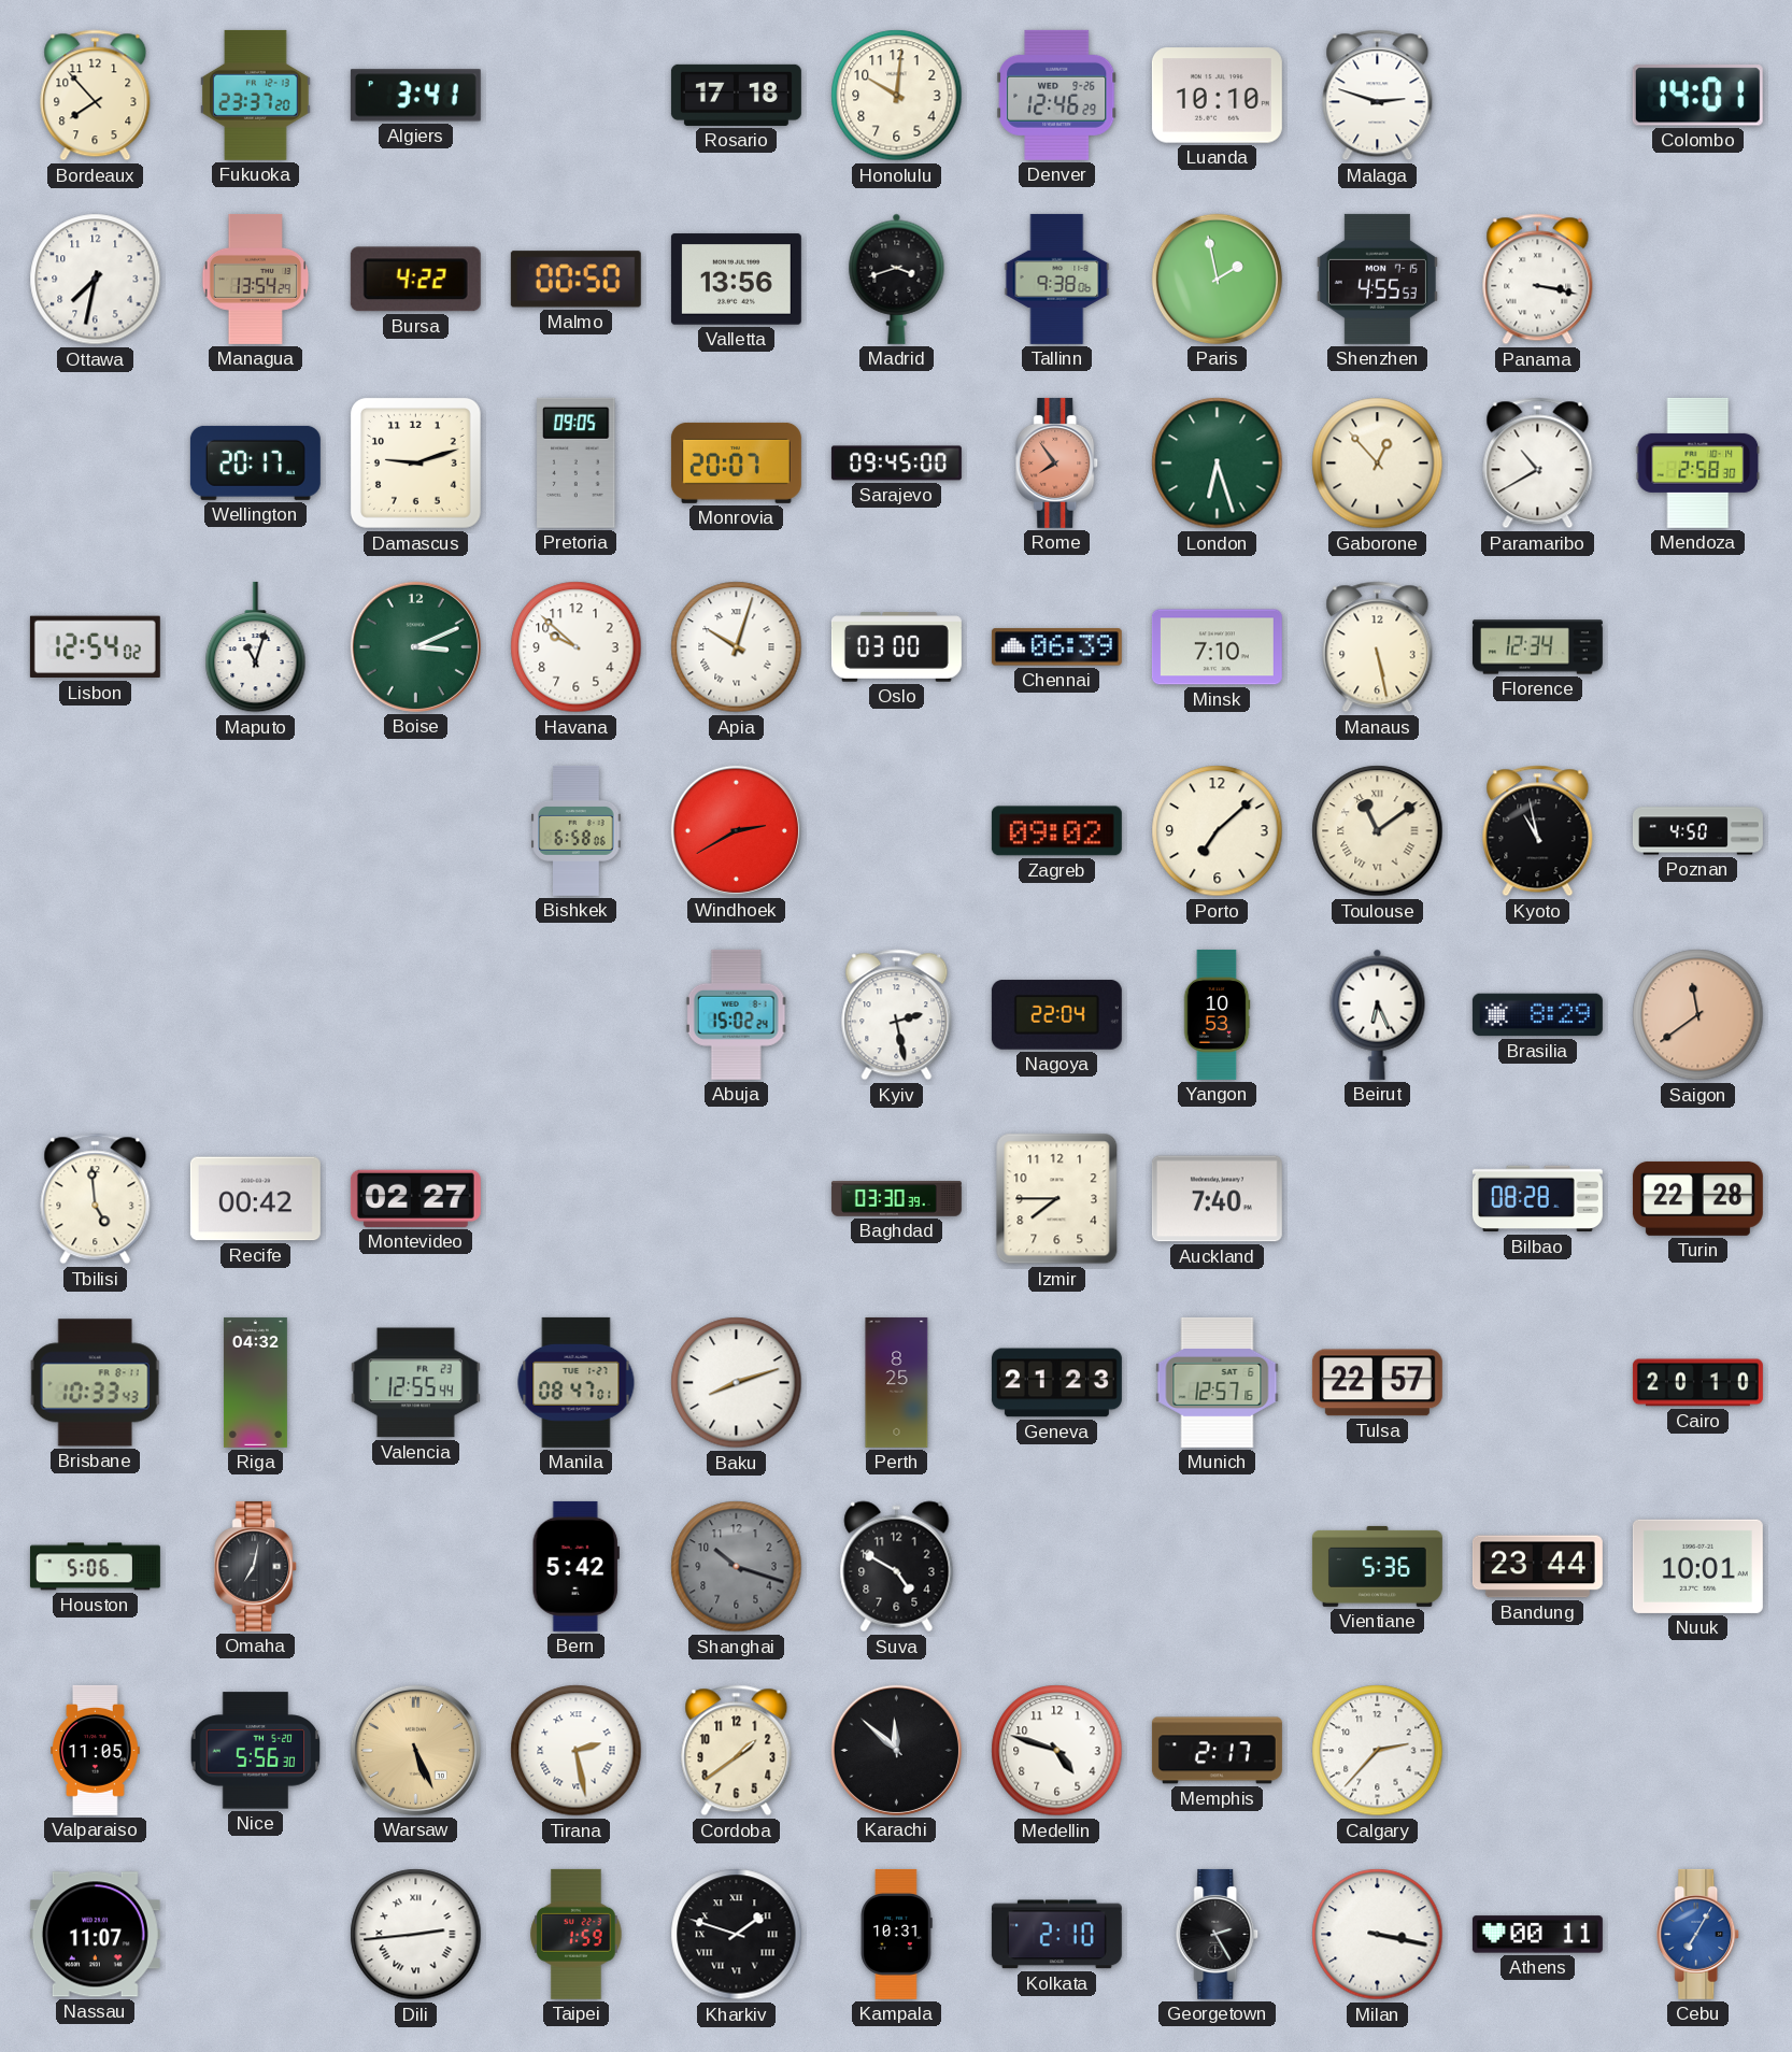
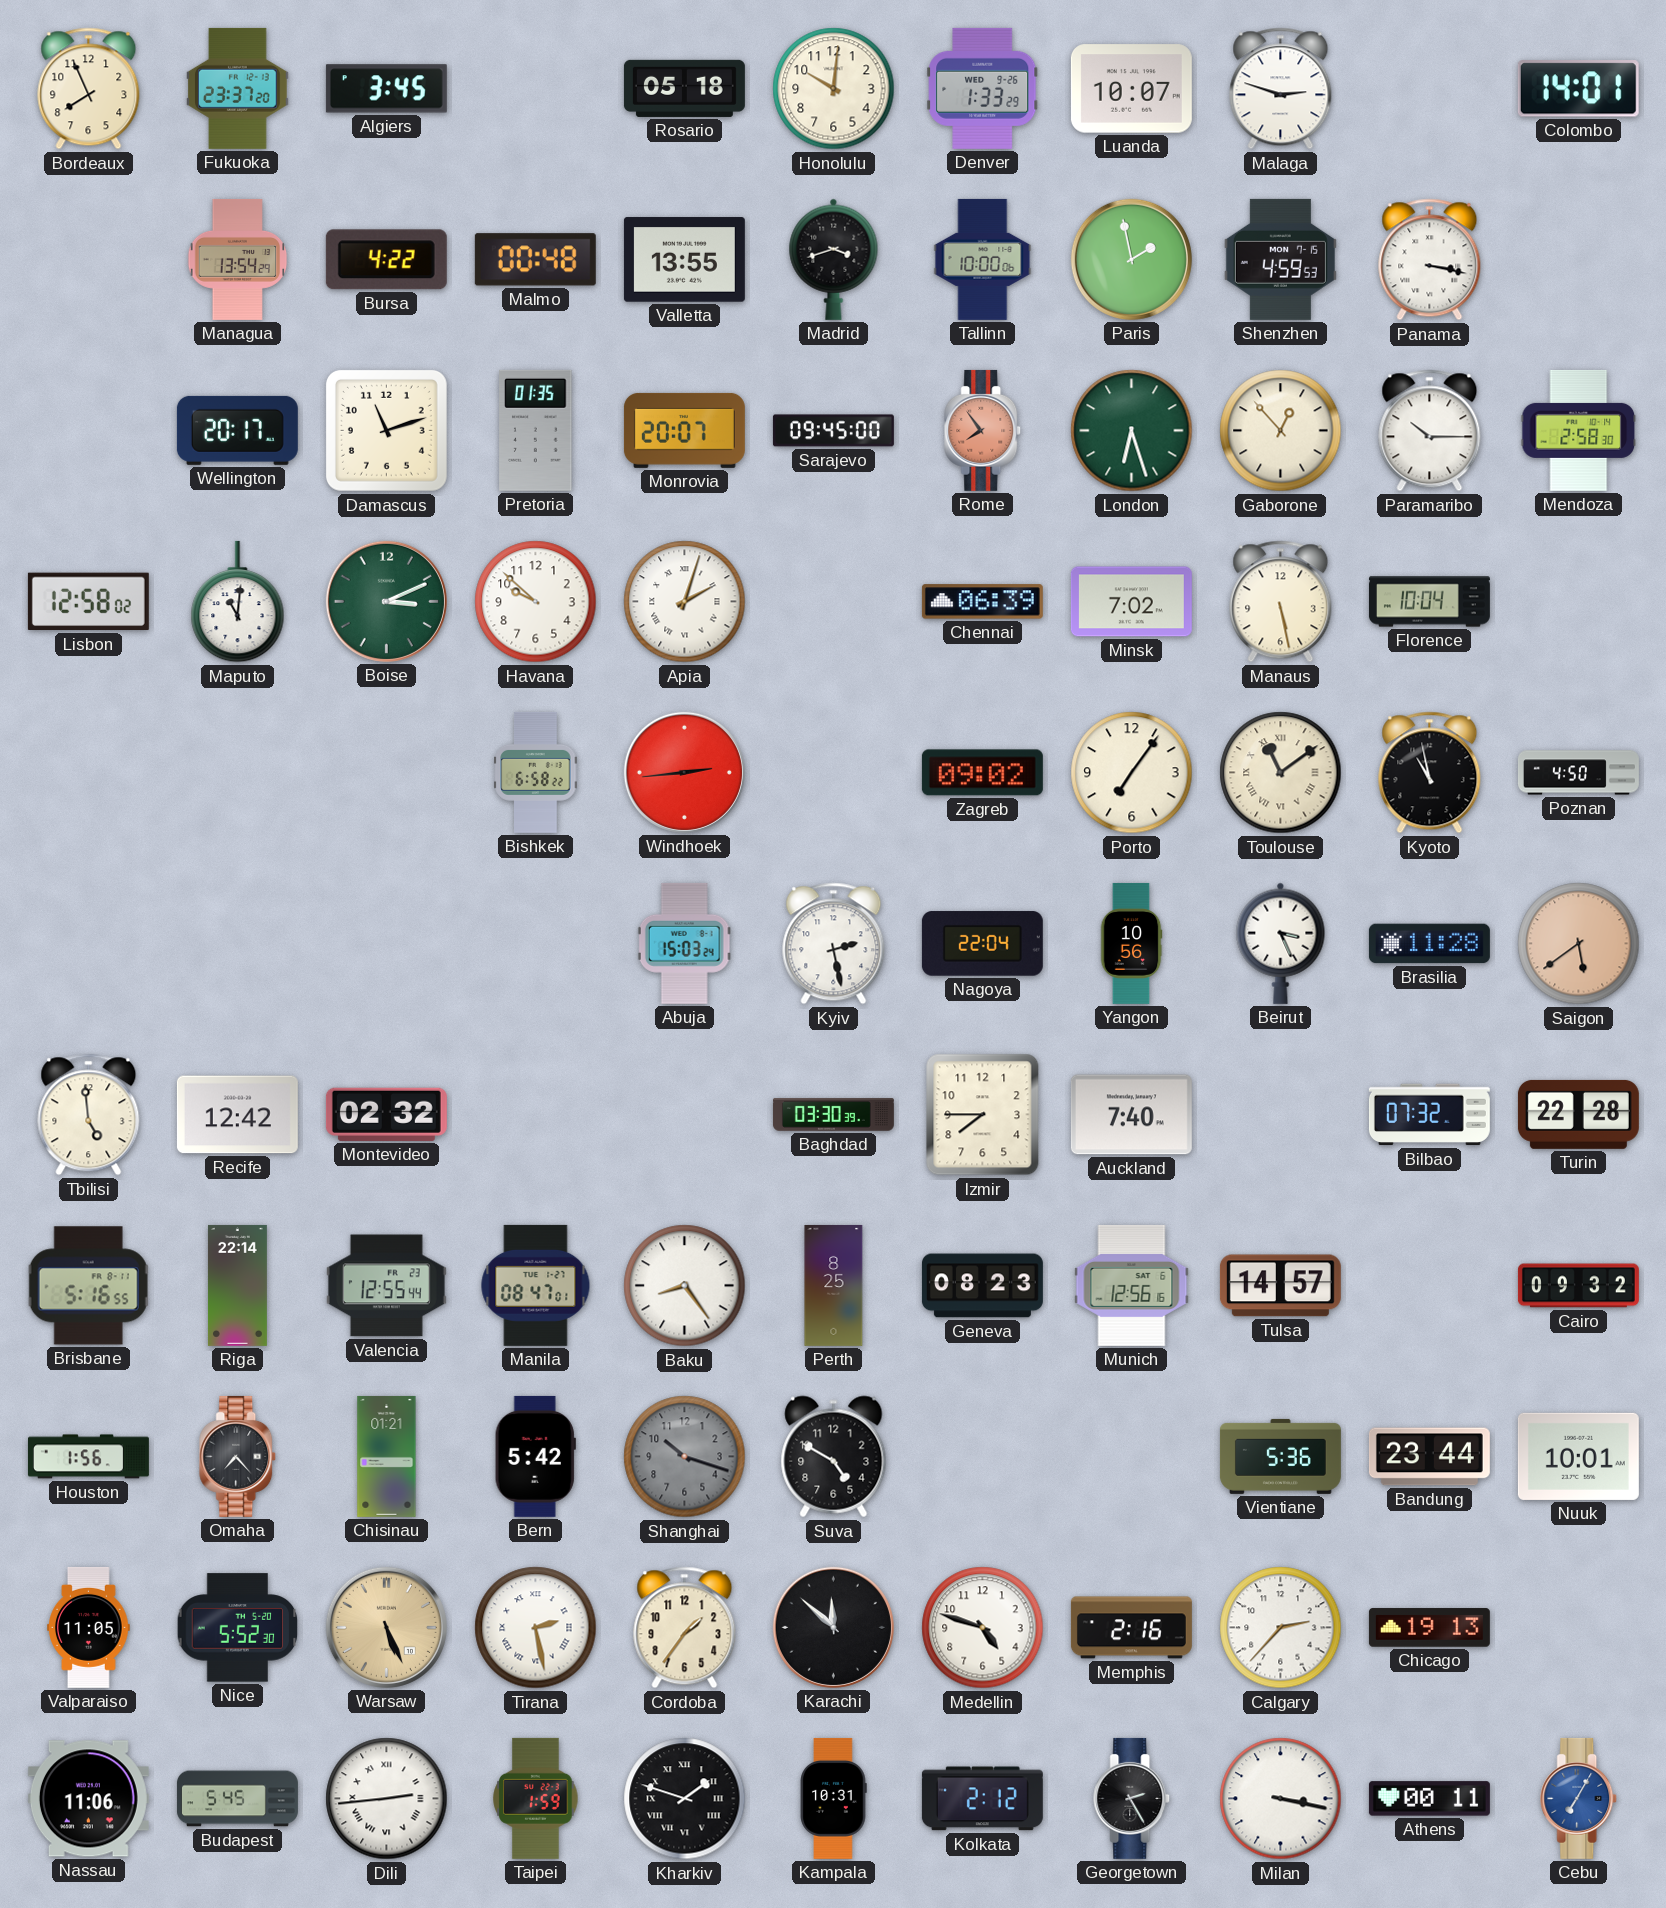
Bordeaux: 7:53 -> 7:56 (89, 89)
Algiers: 3:41 -> 3:45 (386, 89)
Rosario: 17:18 -> 05:18 (684, 88)
Denver: 12:46 -> 1:33 (983, 88)
Luanda: 10:10 -> 10:07 (1131, 89)
Ottawa: 7:32 -> none (96, 280)
Malmo: 00:50 -> 00:48 (535, 260)
Valletta: 13:56 -> 13:55 (684, 260)
Tallinn: 9:38 -> 10:00 (983, 259)
Shenzhen: 4:55 -> 4:59 (1280, 259)
Damascus: 9:12 -> 11:12 (386, 430)
Pretoria: 09:05 -> 01:35 (536, 430)
Paramaribo: 10:40 -> 10:15 (1430, 431)
Lisbon: 12:54 -> 12:58 (88, 602)
Maputo: 11:03 -> 11:01 (238, 602)
Apia: 10:03 -> 2:03 (685, 602)
Oslo: 03:00 -> none (896, 647)
Minsk: 7:10 -> 7:02 (1131, 602)
Florence: 12:34 -> 10:04 (1429, 602)
Bishkek: 6:58:06 -> 6:58:22 (536, 772)
Windhoek: 2:40 -> 2:44 (684, 772)
Porto: 7:08 -> 7:06 (1132, 773)
Abuja: 15:02 -> 15:03 (684, 943)
Yangon: 10:53 -> 10:56 (1131, 943)
Beirut: 6:26 -> 3:26 (1281, 943)
Brasilia: 8:29 -> 11:28 (1429, 944)
Saigon: 11:39 -> 5:39 (1579, 944)
Recife: 00:42 -> 12:42 (237, 1115)
Montevideo: 02:27 -> 02:32 (386, 1114)
Bilbao: 08:28 -> 07:32 (1429, 1115)
Brisbane: 10:33 -> 5:16 (89, 1286)
Riga: 04:32 -> 22:14 (237, 1285)
Baku: 8:12 -> 8:24 (685, 1286)
Geneva: 21:23 -> 08:23 (982, 1286)
Munich: 12:57 -> 12:56 (1132, 1285)
Tulsa: 22:57 -> 14:57 (1280, 1286)
Cairo: 20:10 -> 09:32 (1578, 1286)
Houston: 5:06 -> 1:56 (88, 1457)
Omaha: 7:02 -> 7:23 (238, 1456)
Chisinau: none -> 01:21 (387, 1456)
Nice: 5:56 -> 5:52 (238, 1628)
Cordoba: 1:39 -> 1:36 (685, 1628)
Memphis: 2:17 -> 2:16 (1131, 1628)
Chicago: none -> 19:13 (1429, 1628)
Nassau: 11:07 -> 11:06 (88, 1799)
Budapest: none -> 5:45 (237, 1799)
Kolkata: 2:10 -> 2:12 (982, 1799)
